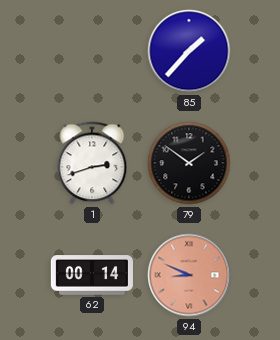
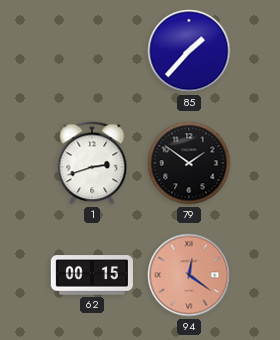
62: 00:14 -> 00:15 (92, 275)
94: 8:49 -> 12:21 (189, 275)
